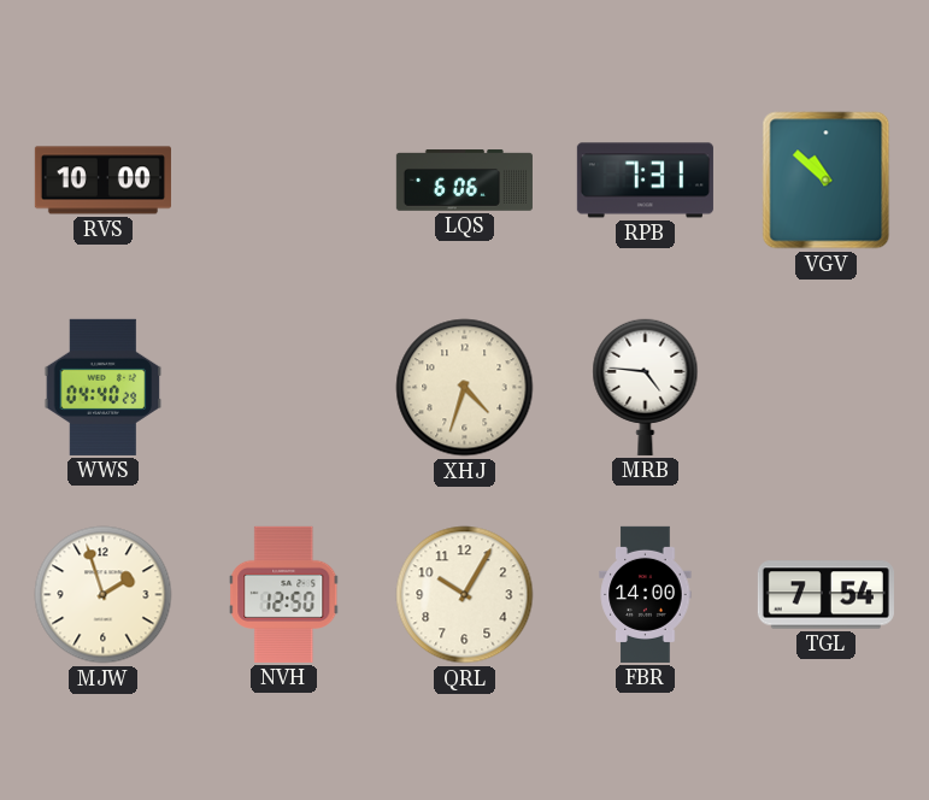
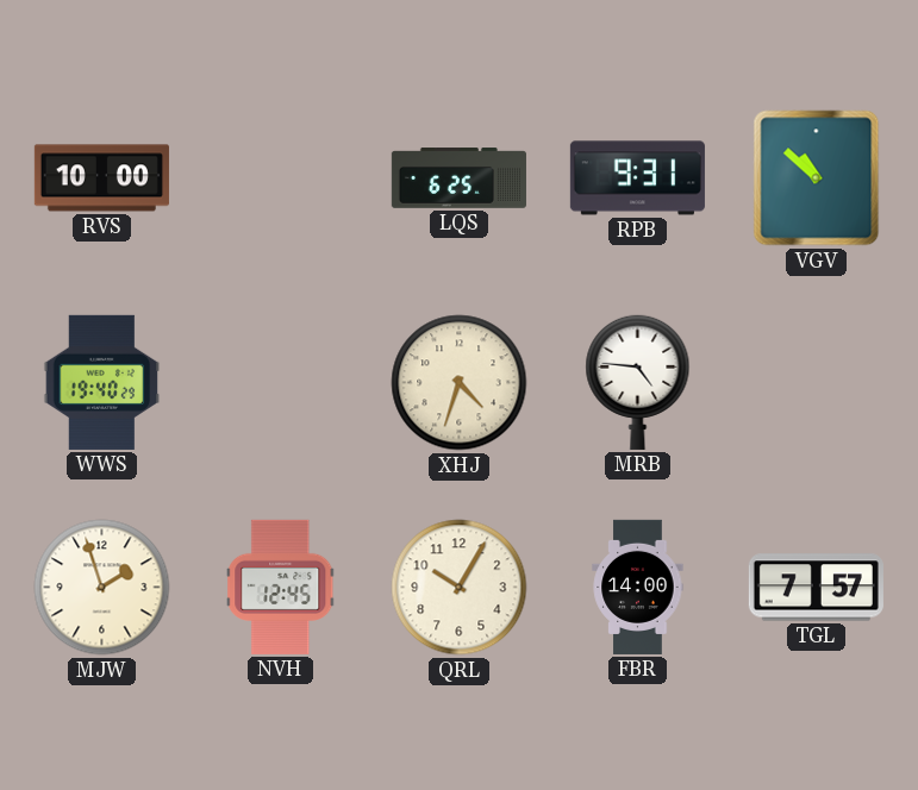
LQS: 6:06 -> 6:25 (458, 178)
RPB: 7:31 -> 9:31 (637, 178)
WWS: 04:40 -> 19:40 (102, 382)
NVH: 12:50 -> 12:45 (281, 587)
TGL: 7:54 -> 7:57 (816, 588)
